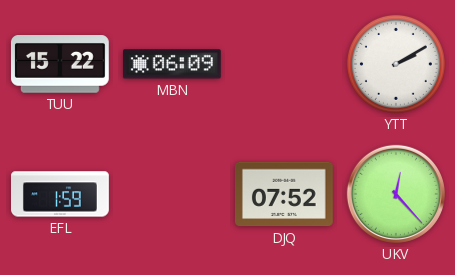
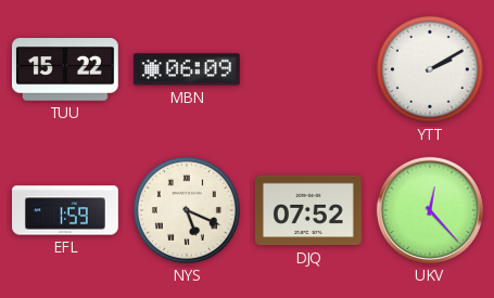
NYS: none -> 5:19 (187, 210)
